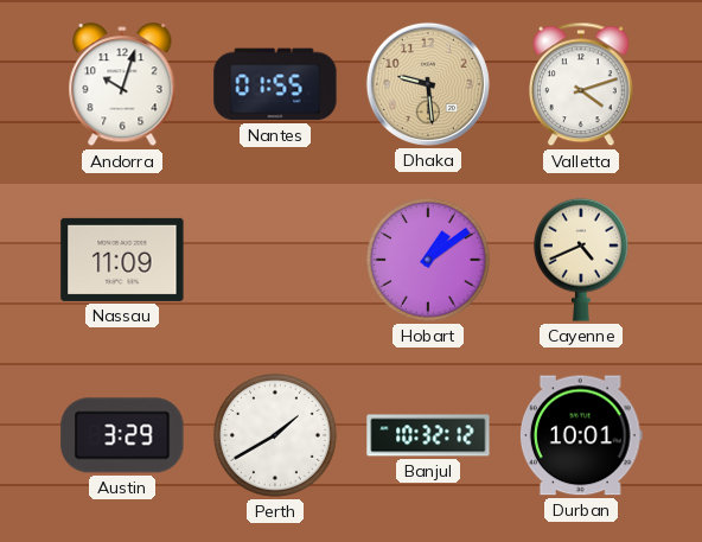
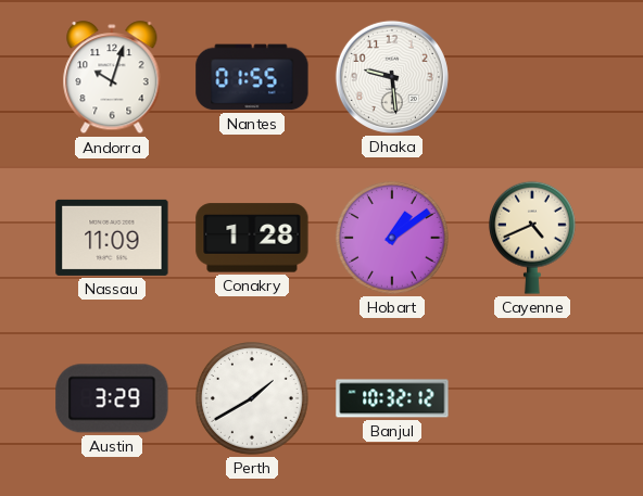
Dhaka dial: champagne -> white (392, 77)
Valletta: 4:12 -> none (582, 84)
Conakry: none -> 1:28 (252, 238)
Durban: 10:01 -> none (581, 435)
